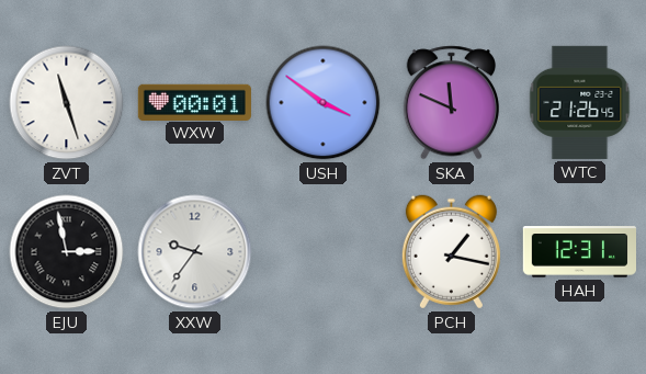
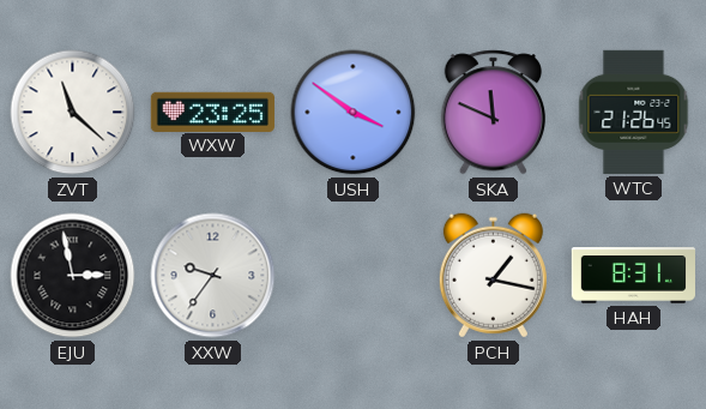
ZVT: 11:27 -> 11:22 (73, 113)
WXW: 00:01 -> 23:25 (212, 112)
HAH: 12:31 -> 8:31 (633, 276)
